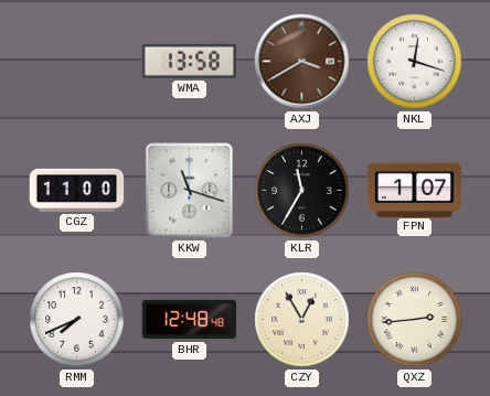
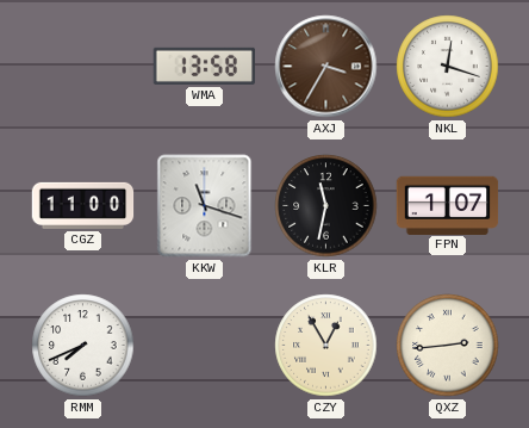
AXJ: 3:40 -> 3:35 (326, 67)
KLR: 11:35 -> 11:32 (326, 206)
BHR: 12:48 -> none (190, 320)
